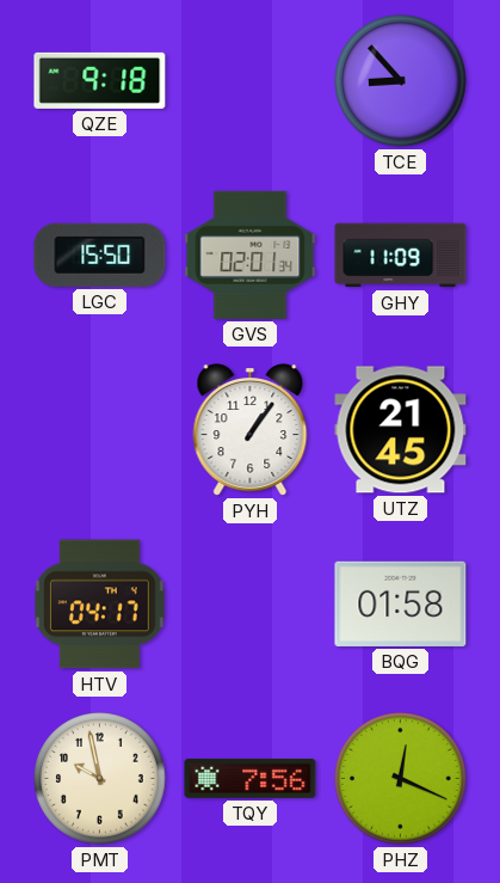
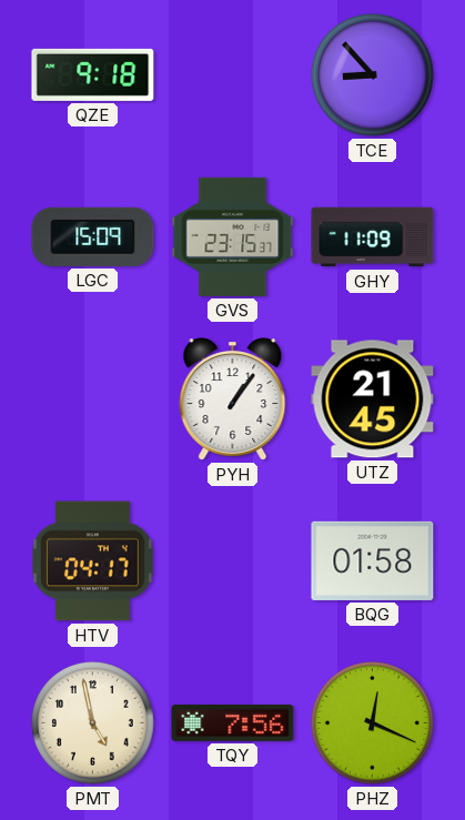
LGC: 15:50 -> 15:09 (93, 236)
GVS: 02:01 -> 23:15 (233, 236)
PMT: 9:58 -> 4:58 (93, 723)
